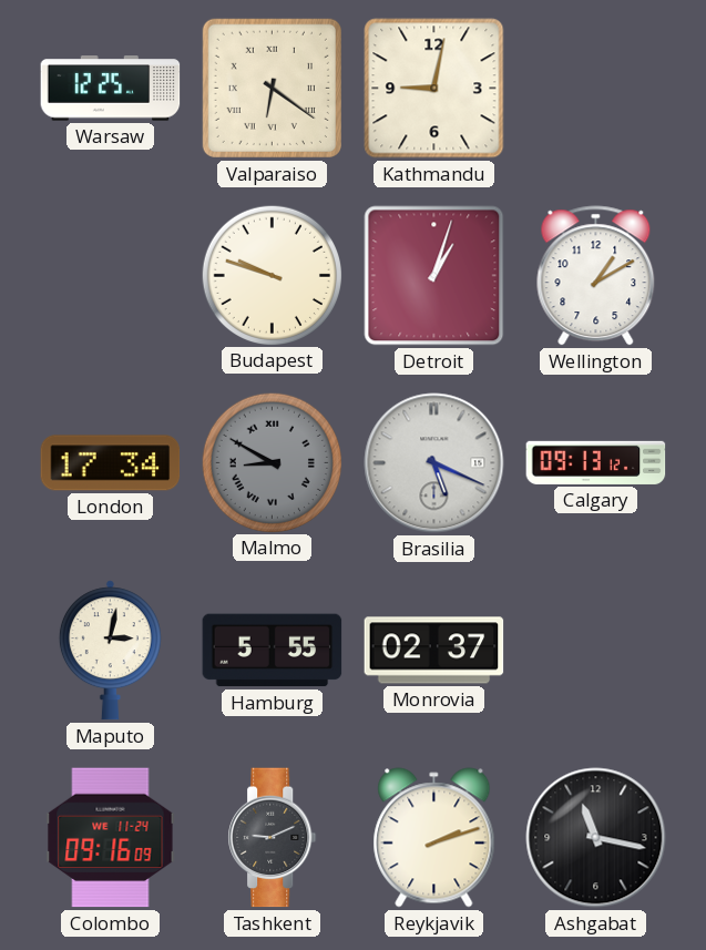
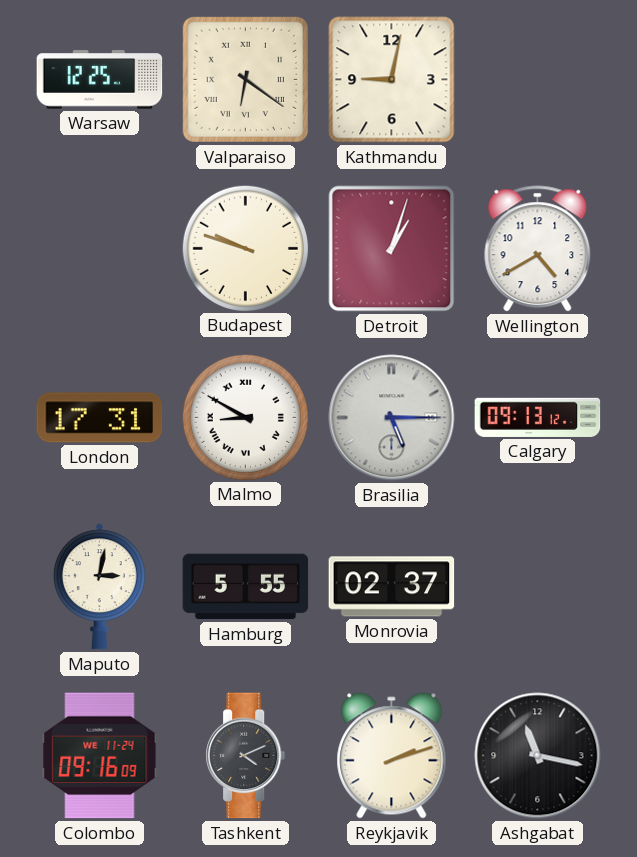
Wellington: 1:10 -> 4:40 (538, 249)
London: 17:34 -> 17:31 (100, 418)
Malmo dial: grey -> white (245, 417)
Brasilia: 5:19 -> 5:15 (392, 418)
Tashkent: 9:11 -> 4:11 (246, 756)
